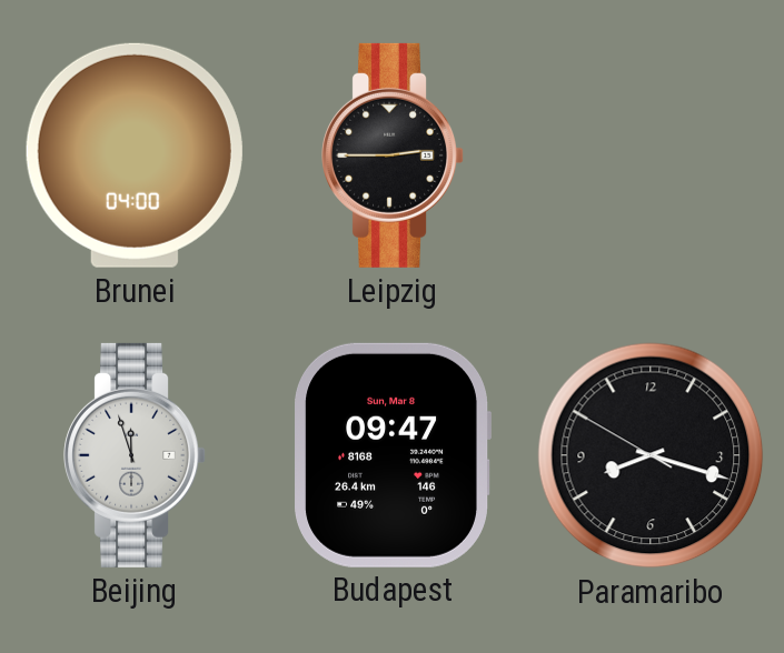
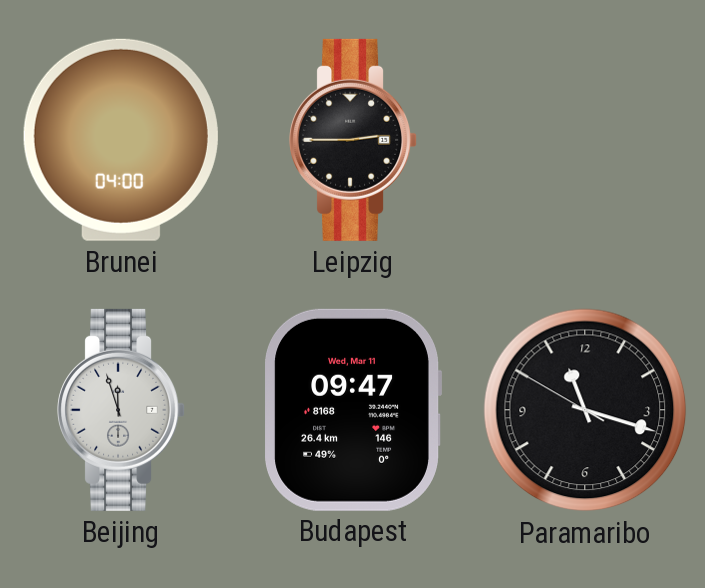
Budapest date: Sun, Mar 8 -> Wed, Mar 11 (353, 410)
Paramaribo: 8:17 -> 11:17 (585, 410)
